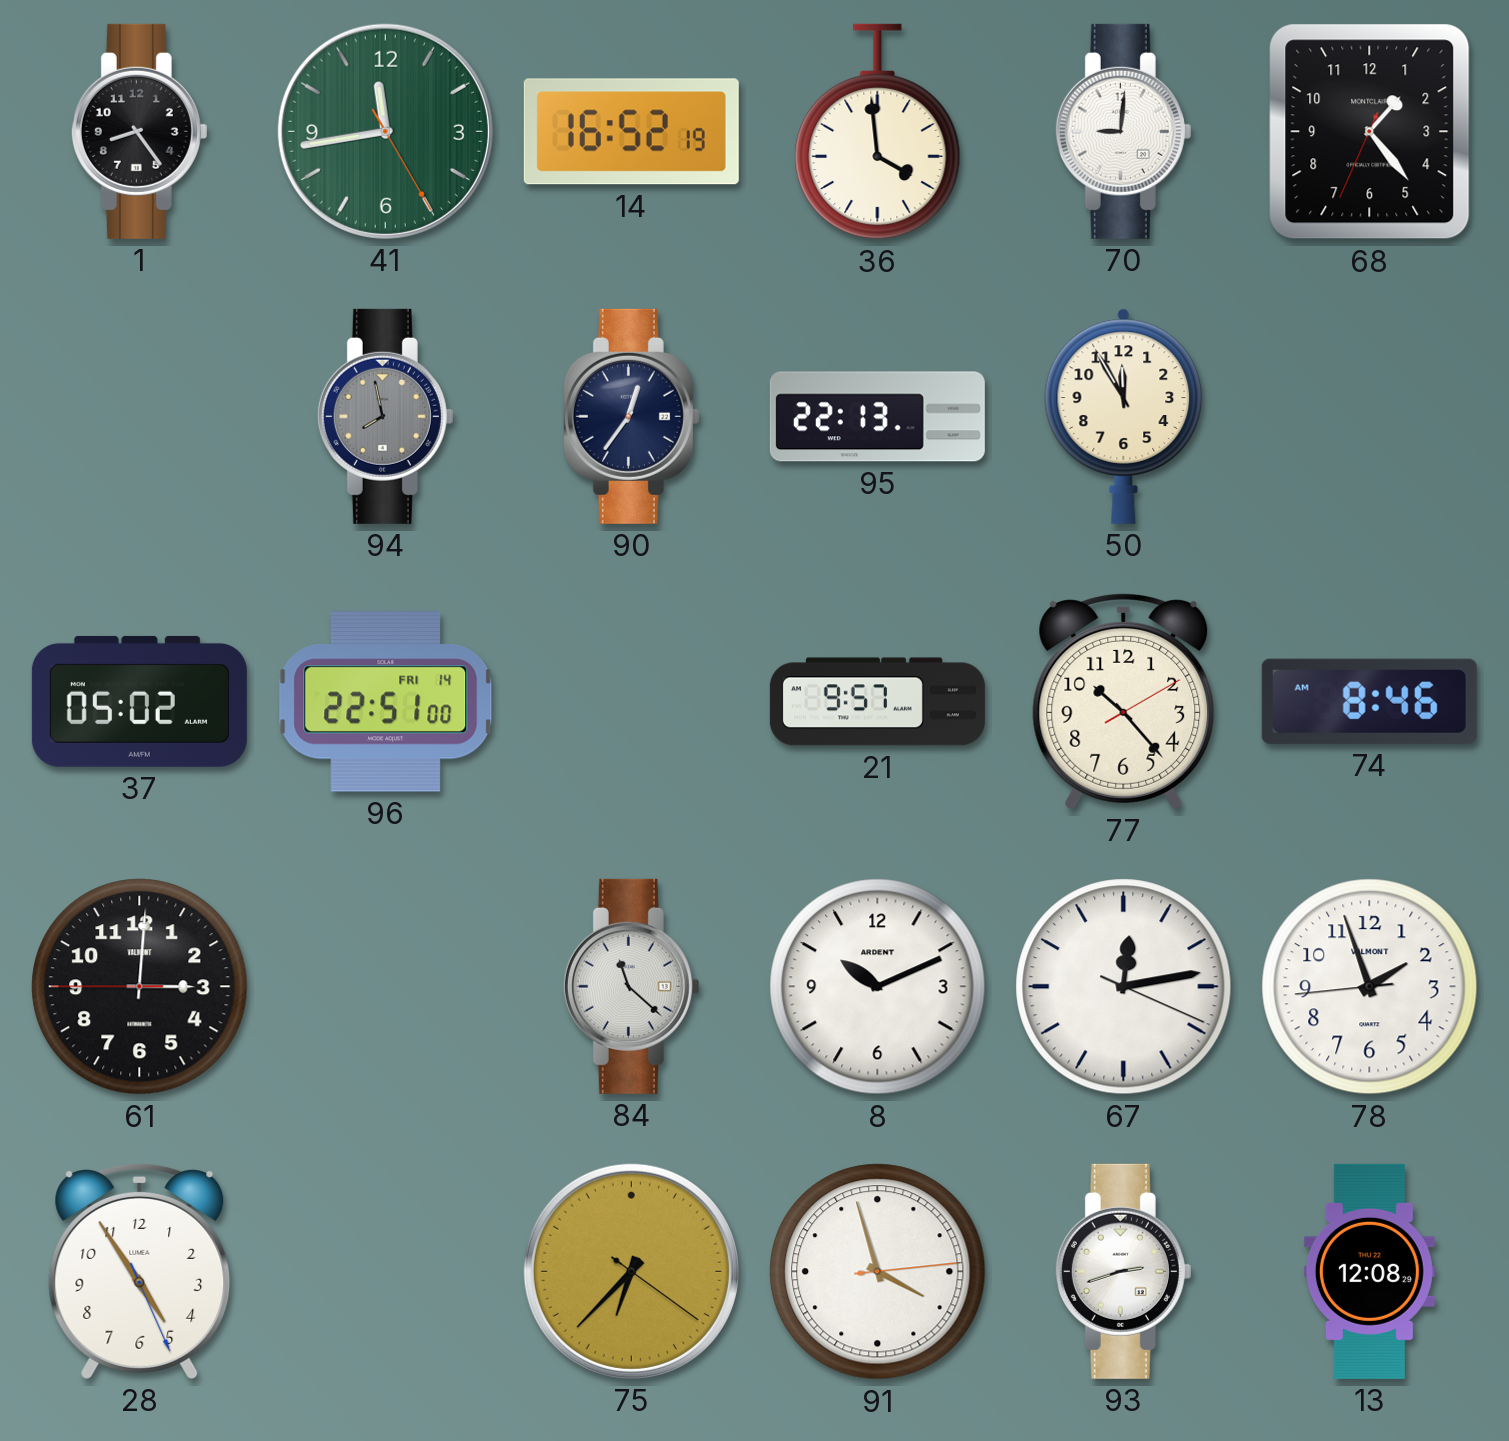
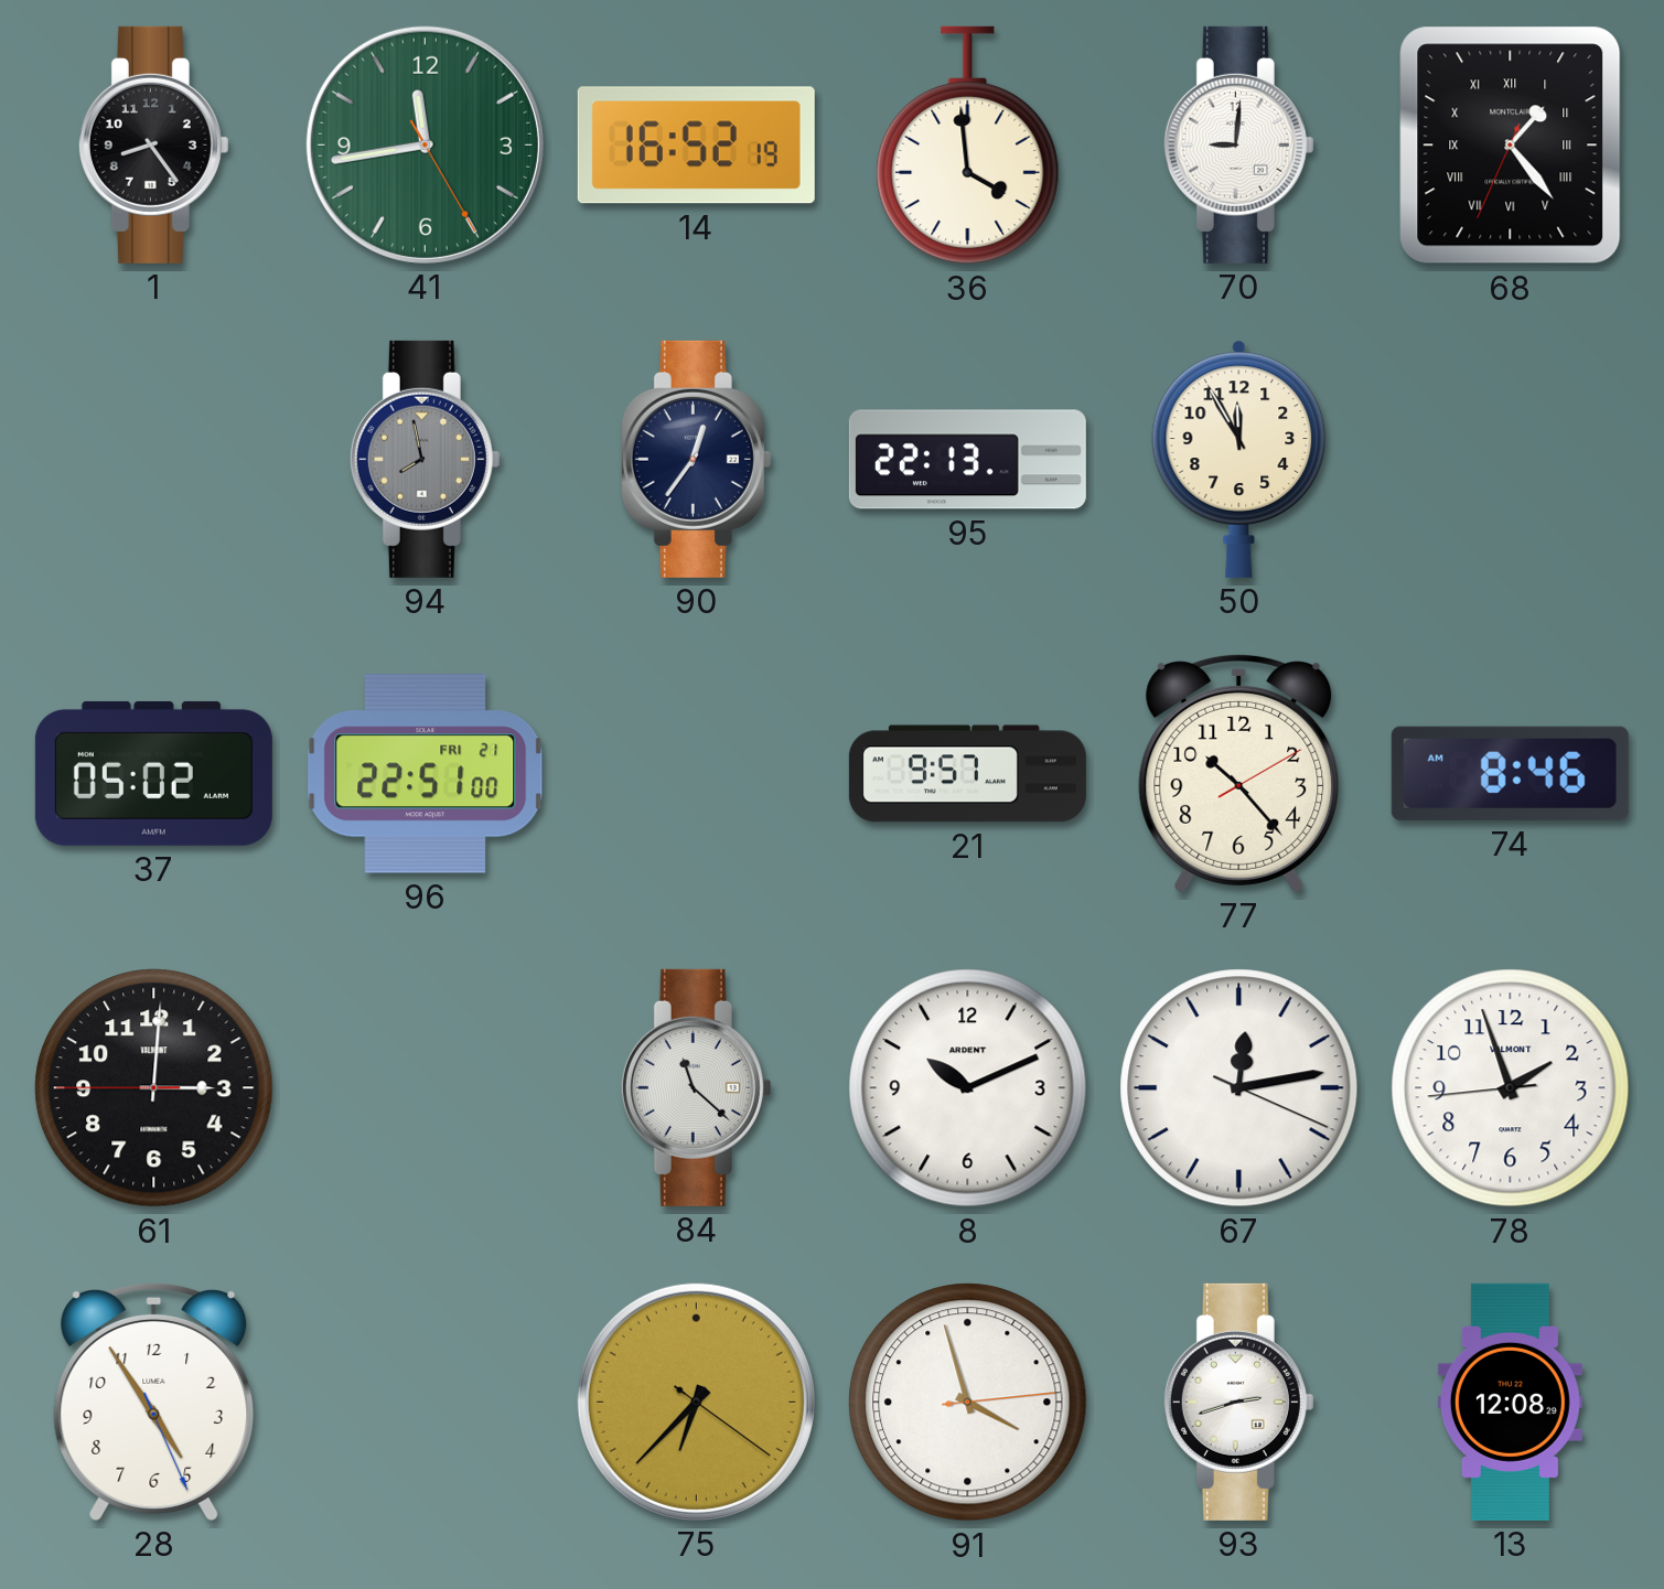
68 numerals: Arabic -> Roman (1511, 146)
96 date: FRI 14 -> FRI 21 (426, 774)
